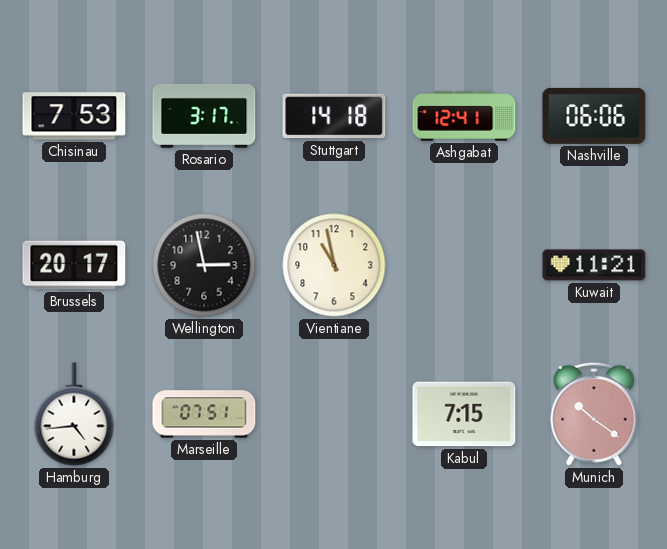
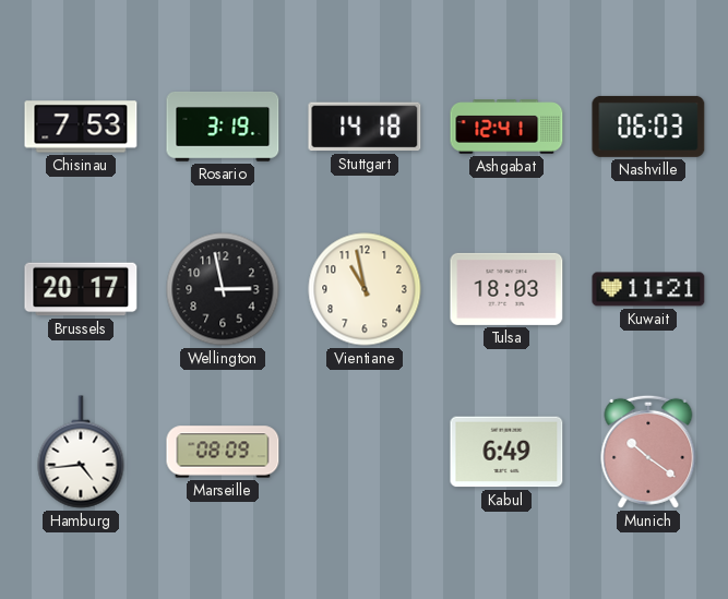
Rosario: 3:17 -> 3:19 (223, 127)
Nashville: 06:06 -> 06:03 (648, 127)
Tulsa: none -> 18:03 (506, 289)
Marseille: 07:51 -> 08:09 (223, 452)
Kabul: 7:15 -> 6:49 (506, 452)
